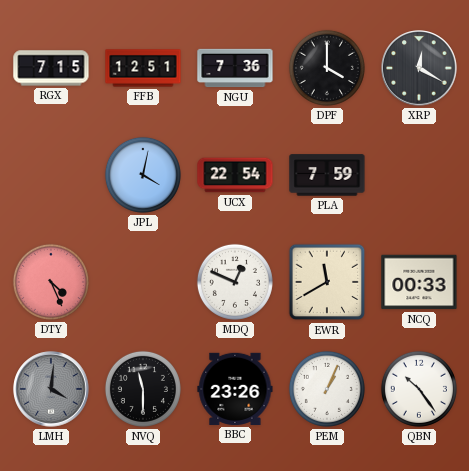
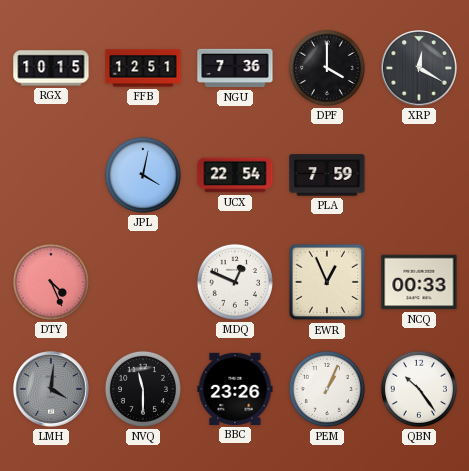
RGX: 7:15 -> 10:15 (51, 68)
EWR: 11:40 -> 12:56 (327, 282)
